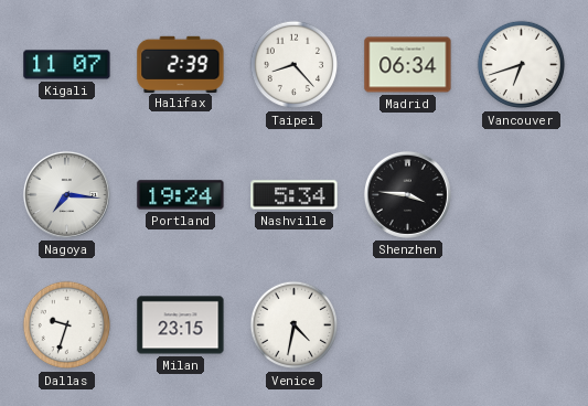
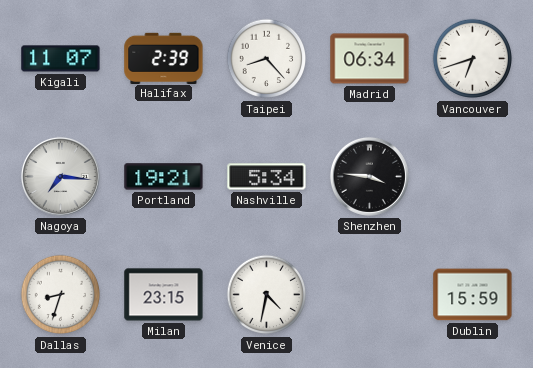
Portland: 19:24 -> 19:21 (164, 177)
Dallas: 9:33 -> 8:33 (61, 295)
Dublin: none -> 15:59 (473, 295)
